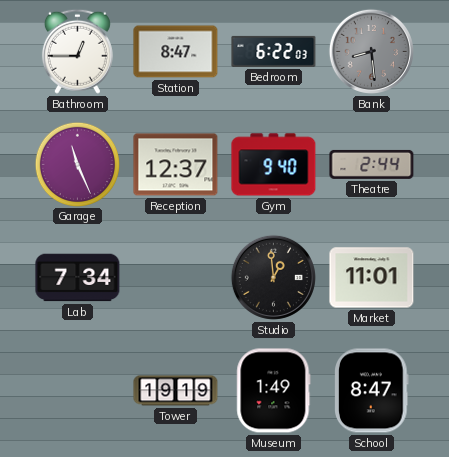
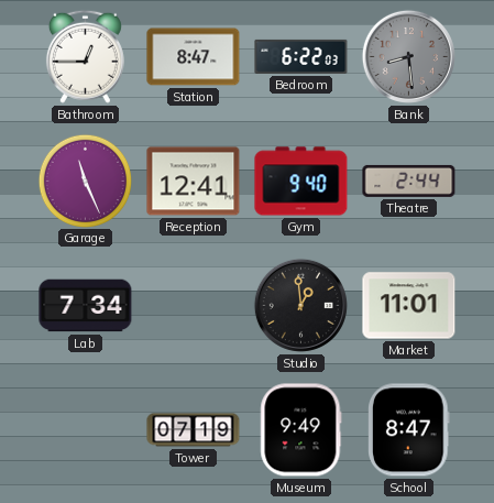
Reception: 12:37 -> 12:41 (194, 182)
Tower: 19:19 -> 07:19 (194, 430)
Museum: 1:49 -> 9:49 (301, 430)
